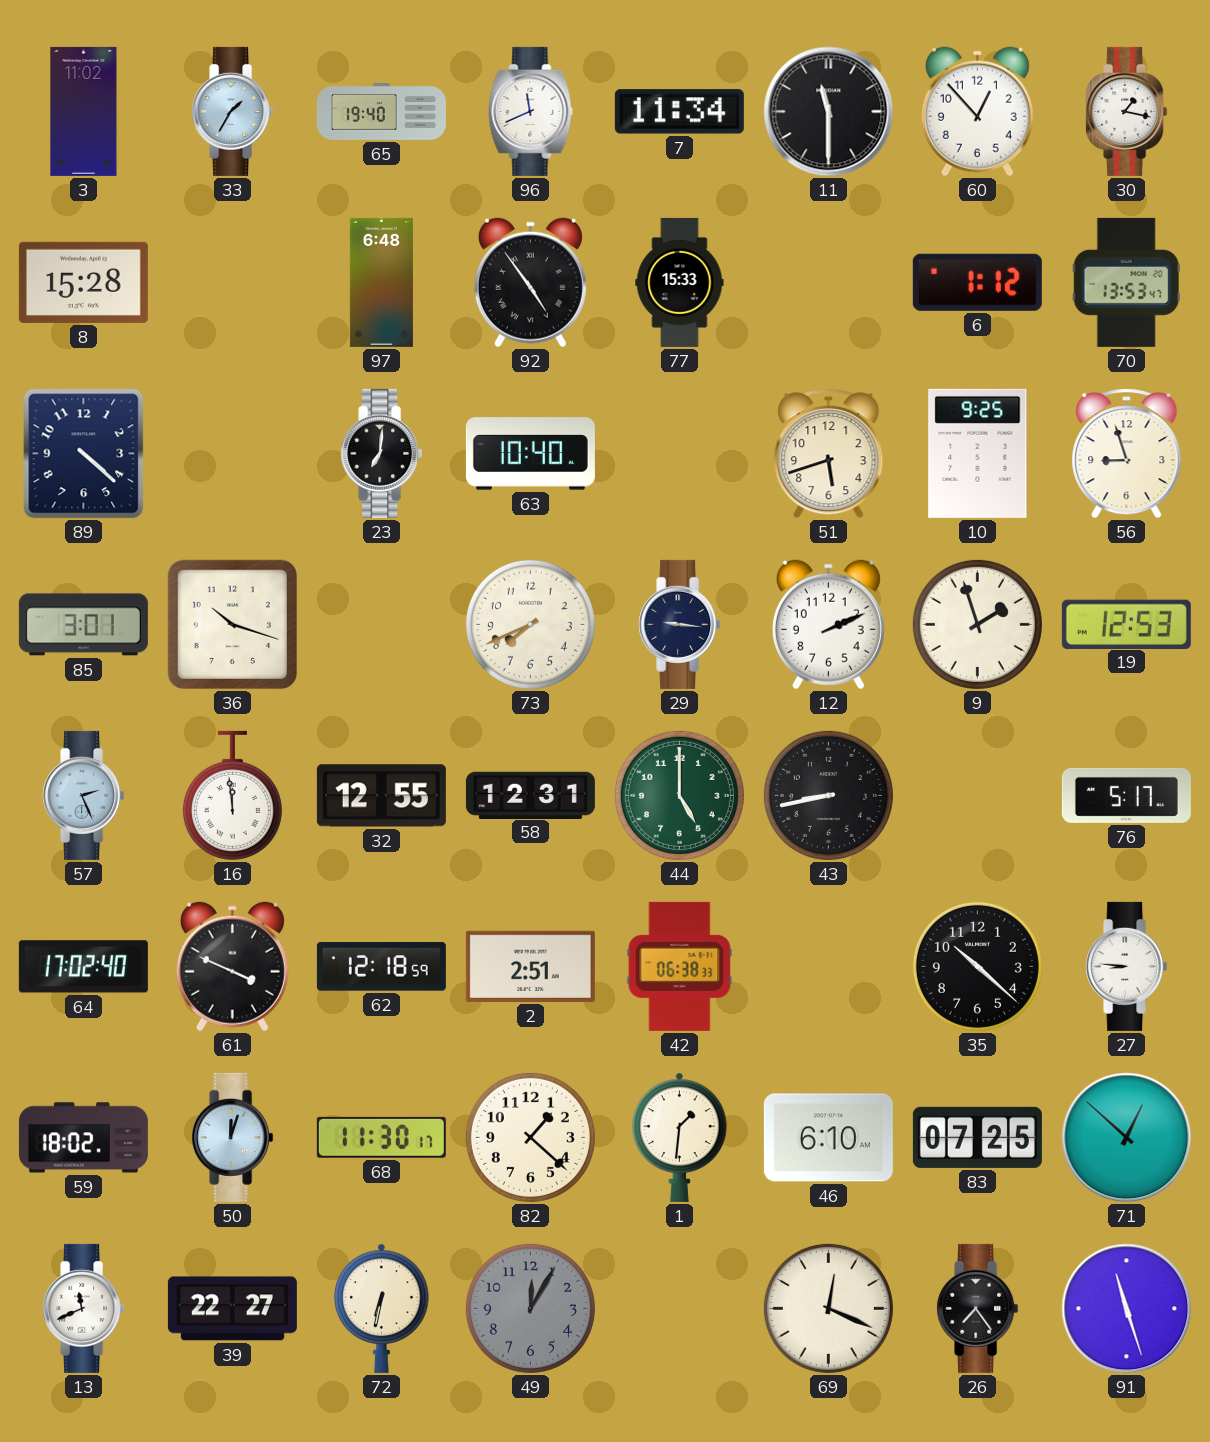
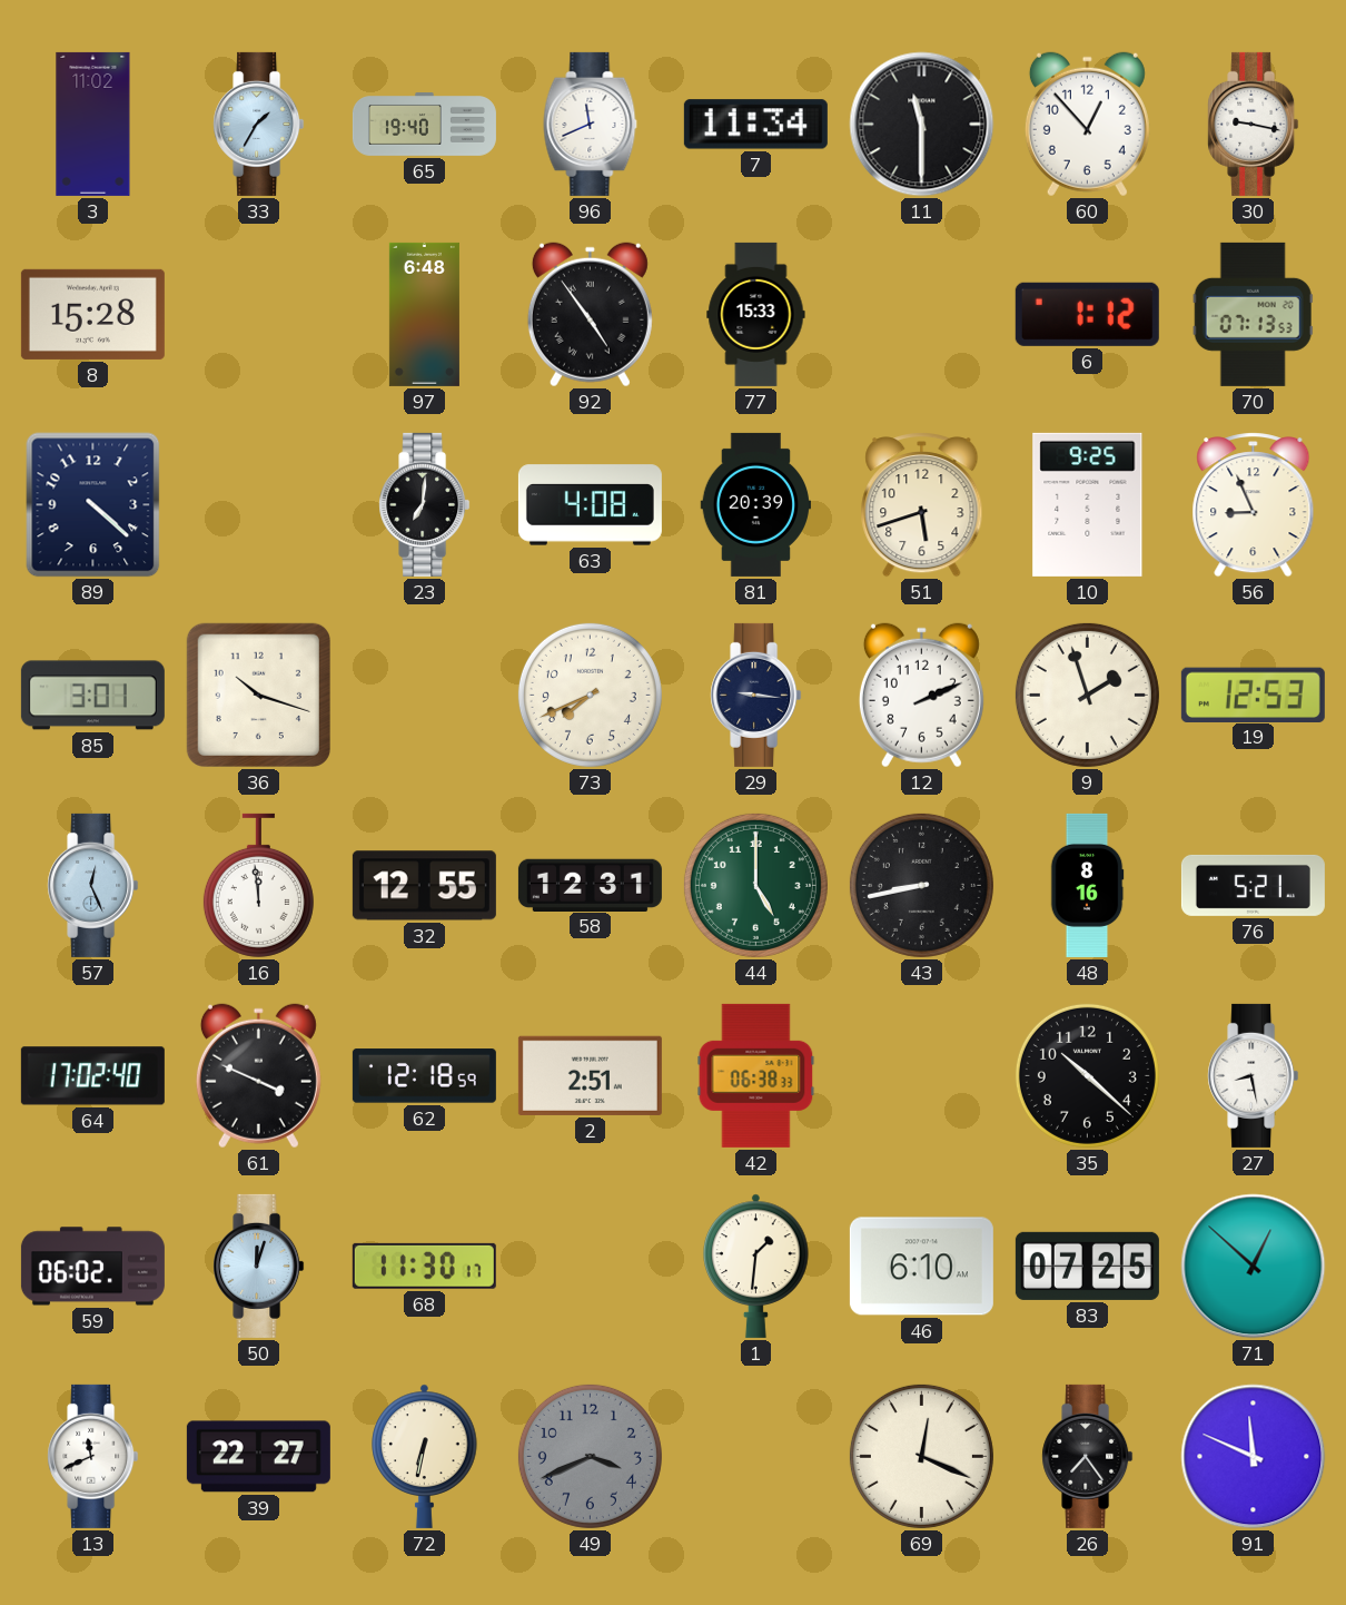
30: 1:17 -> 9:17 (1254, 124)
70: 13:53 -> 07:13 (1253, 314)
63: 10:40 -> 4:08 (590, 505)
81: none -> 20:39 (755, 504)
56: 8:57 -> 8:56 (1254, 505)
57: 2:26 -> 12:26 (93, 885)
48: none -> 8:16 (1087, 885)
76: 5:17 -> 5:21 (1253, 885)
27: 8:46 -> 8:28 (1254, 1075)
59: 18:02 -> 06:02 (92, 1267)
82: 1:22 -> none (530, 1137)
49: 12:05 -> 3:41 (590, 1456)
91: 11:27 -> 11:49 (1254, 1457)
